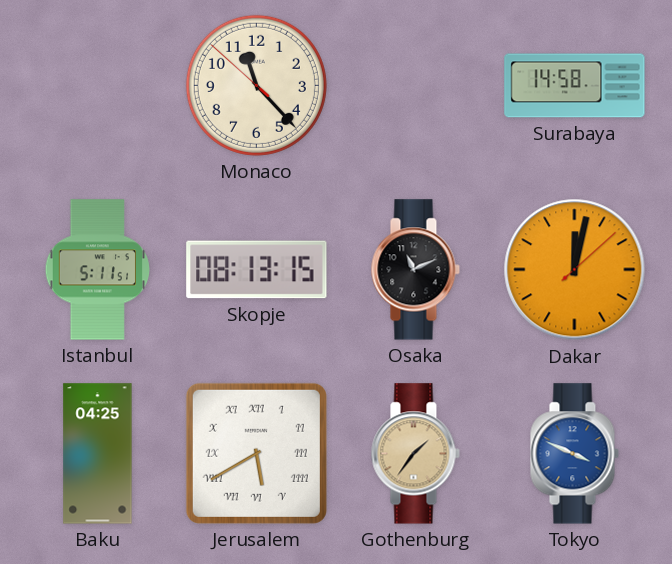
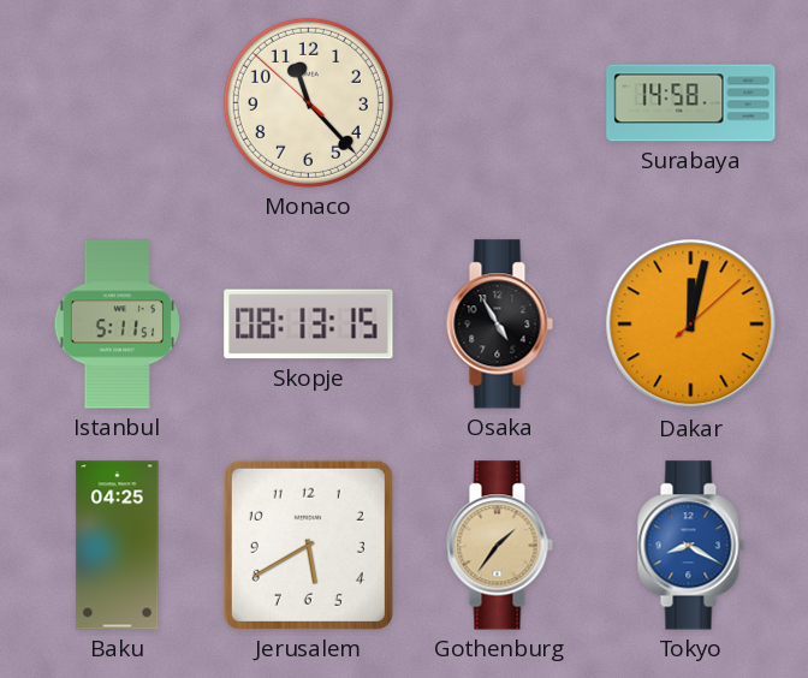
Osaka: 11:11 -> 4:55 (499, 325)
Jerusalem numerals: Roman -> Arabic (308, 545)
Tokyo: 3:49 -> 8:20 (690, 546)
